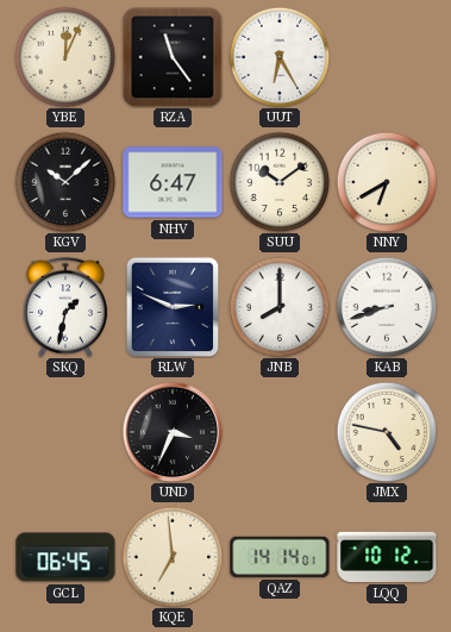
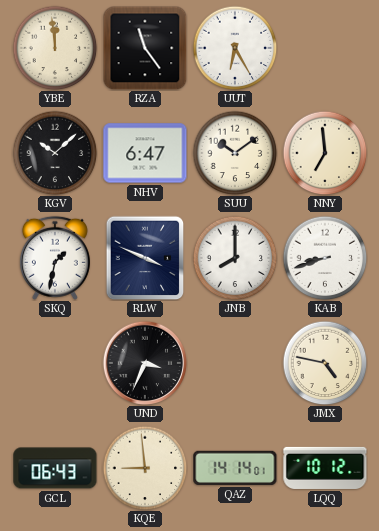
YBE: 12:04 -> 11:59 (55, 48)
NNY: 6:40 -> 6:59 (325, 153)
RLW: 2:49 -> 3:49 (145, 258)
GCL: 06:45 -> 06:43 (55, 468)
KQE: 6:59 -> 8:59 (145, 468)
